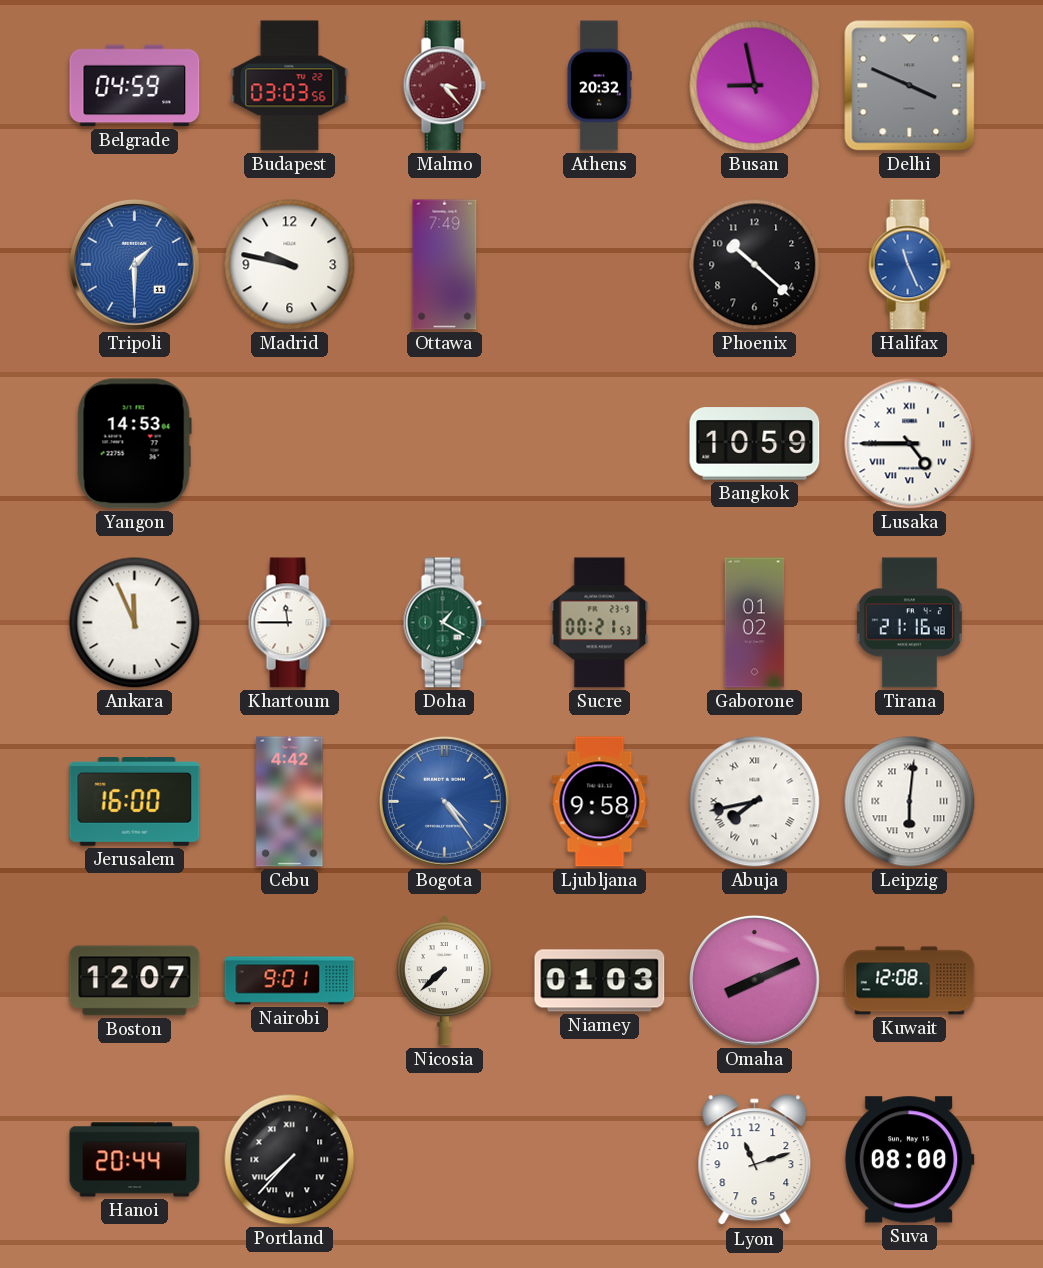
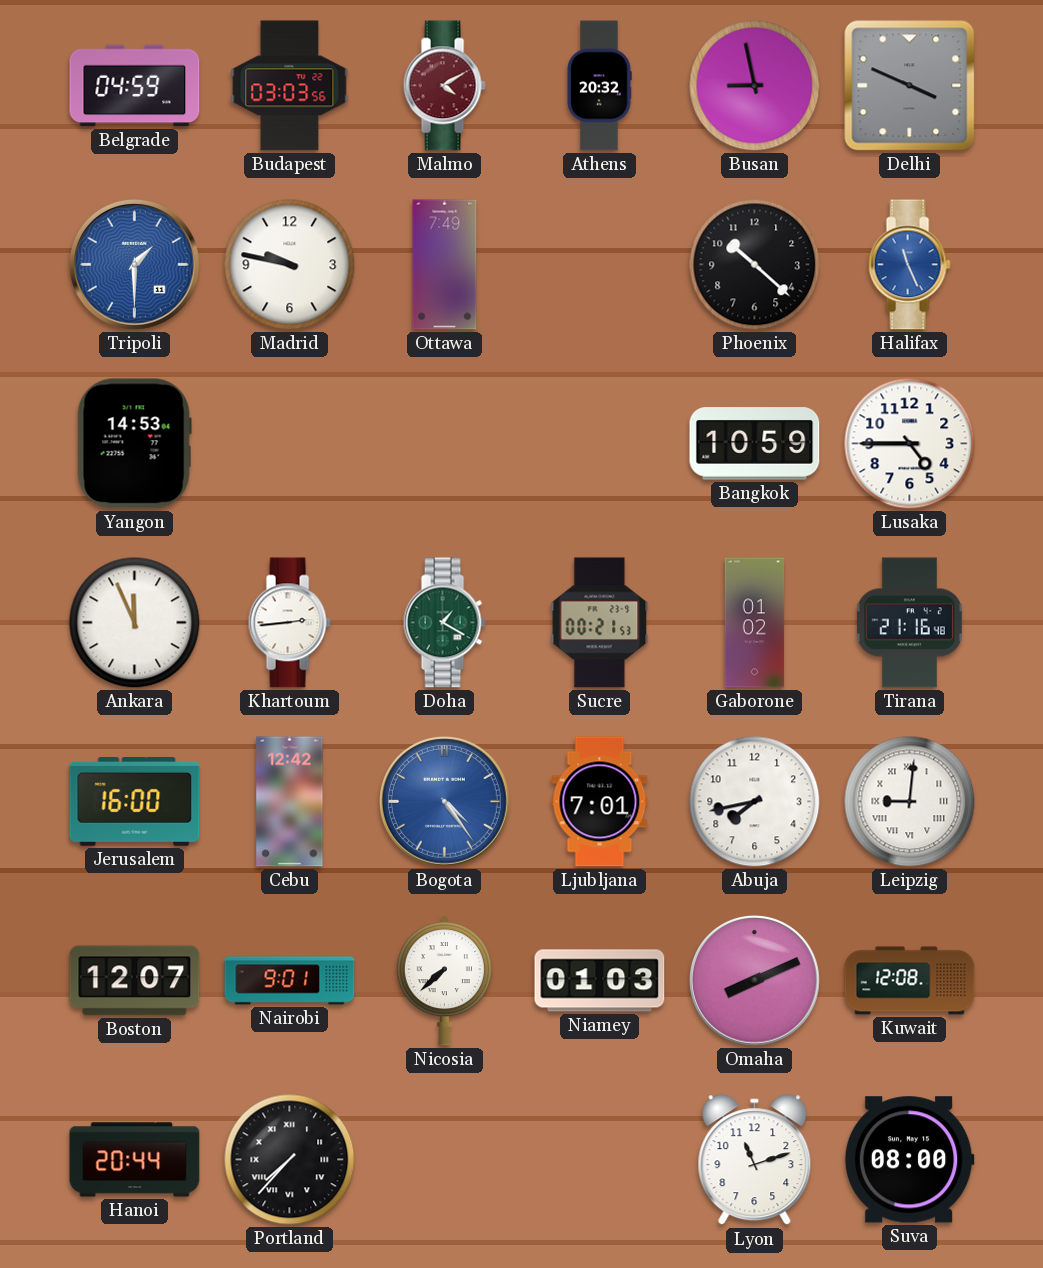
Malmo: 3:23 -> 4:10 (444, 86)
Lusaka numerals: Roman -> Arabic (910, 444)
Khartoum: 11:45 -> 2:44 (289, 623)
Cebu: 4:42 -> 12:42 (290, 802)
Ljubljana: 9:58 -> 7:01 (600, 802)
Abuja numerals: Roman -> Arabic (755, 802)
Leipzig: 6:01 -> 9:01 (910, 802)
